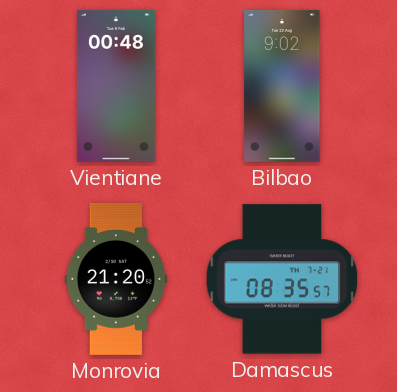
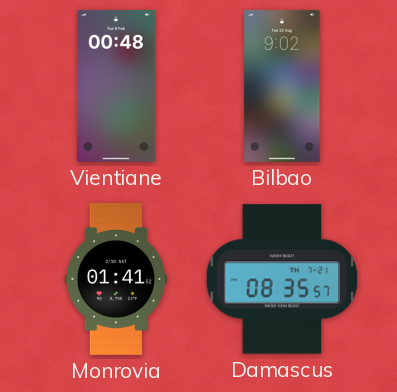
Monrovia: 21:20 -> 01:41 (116, 279)
